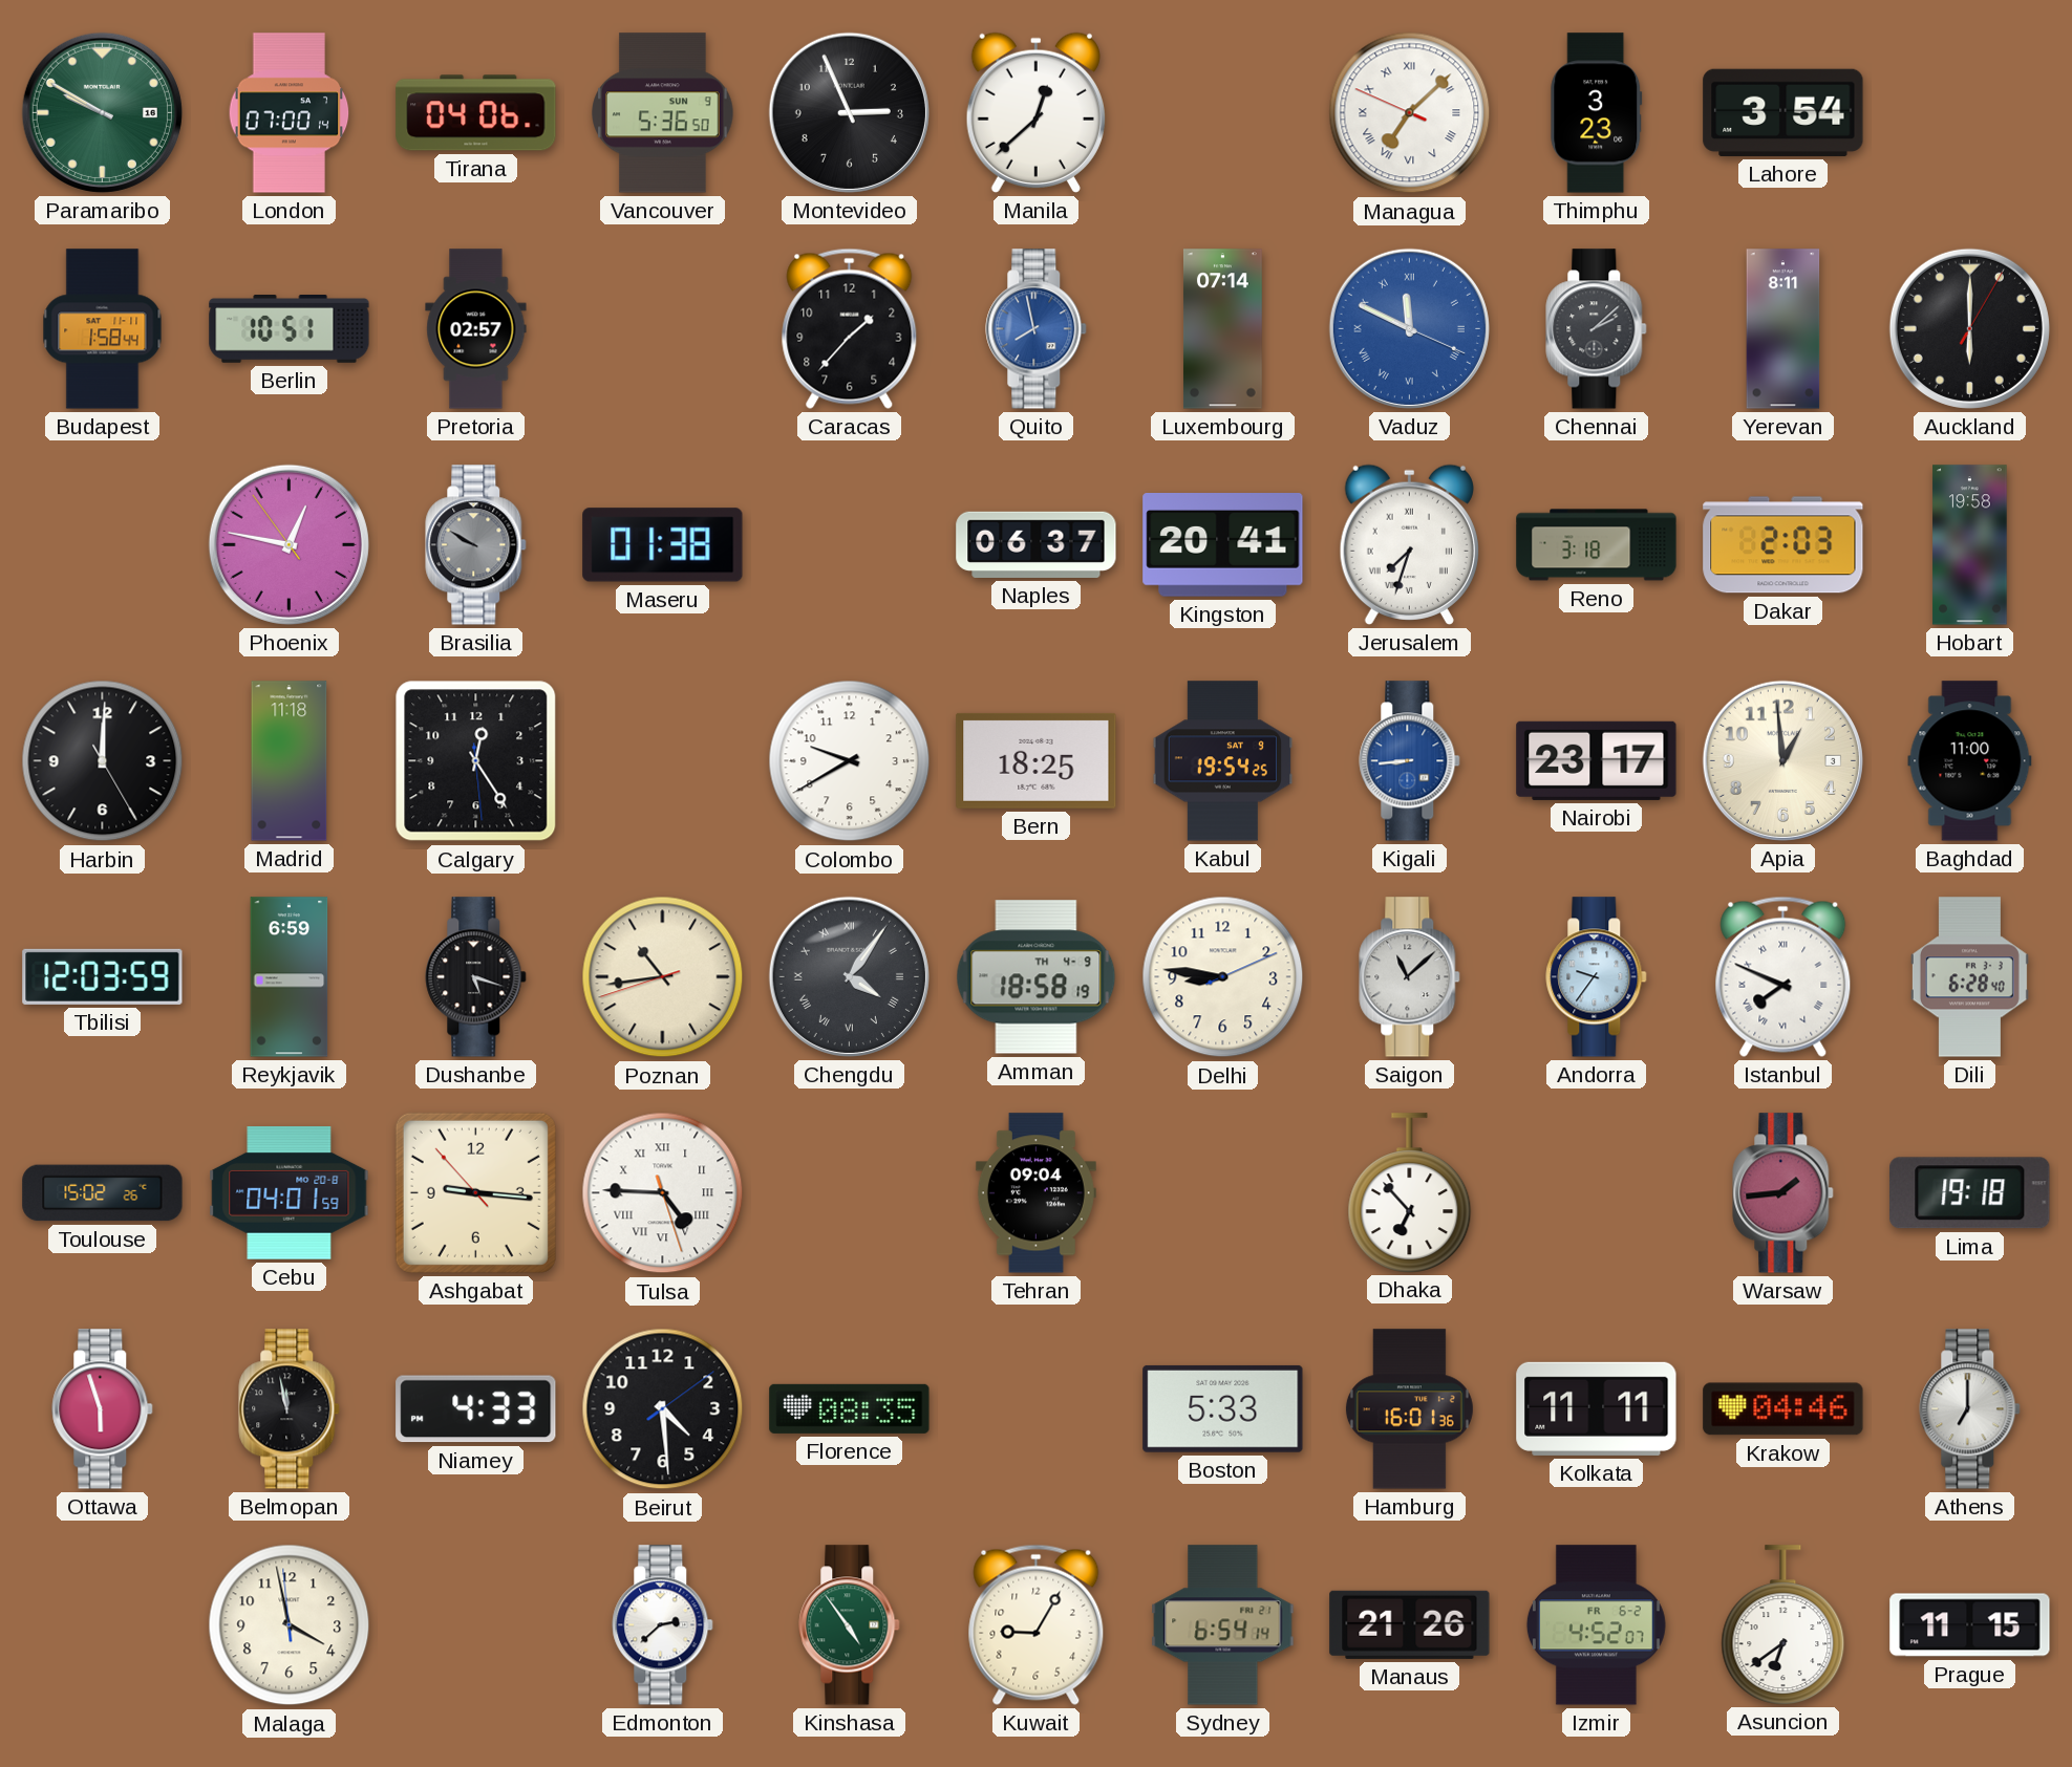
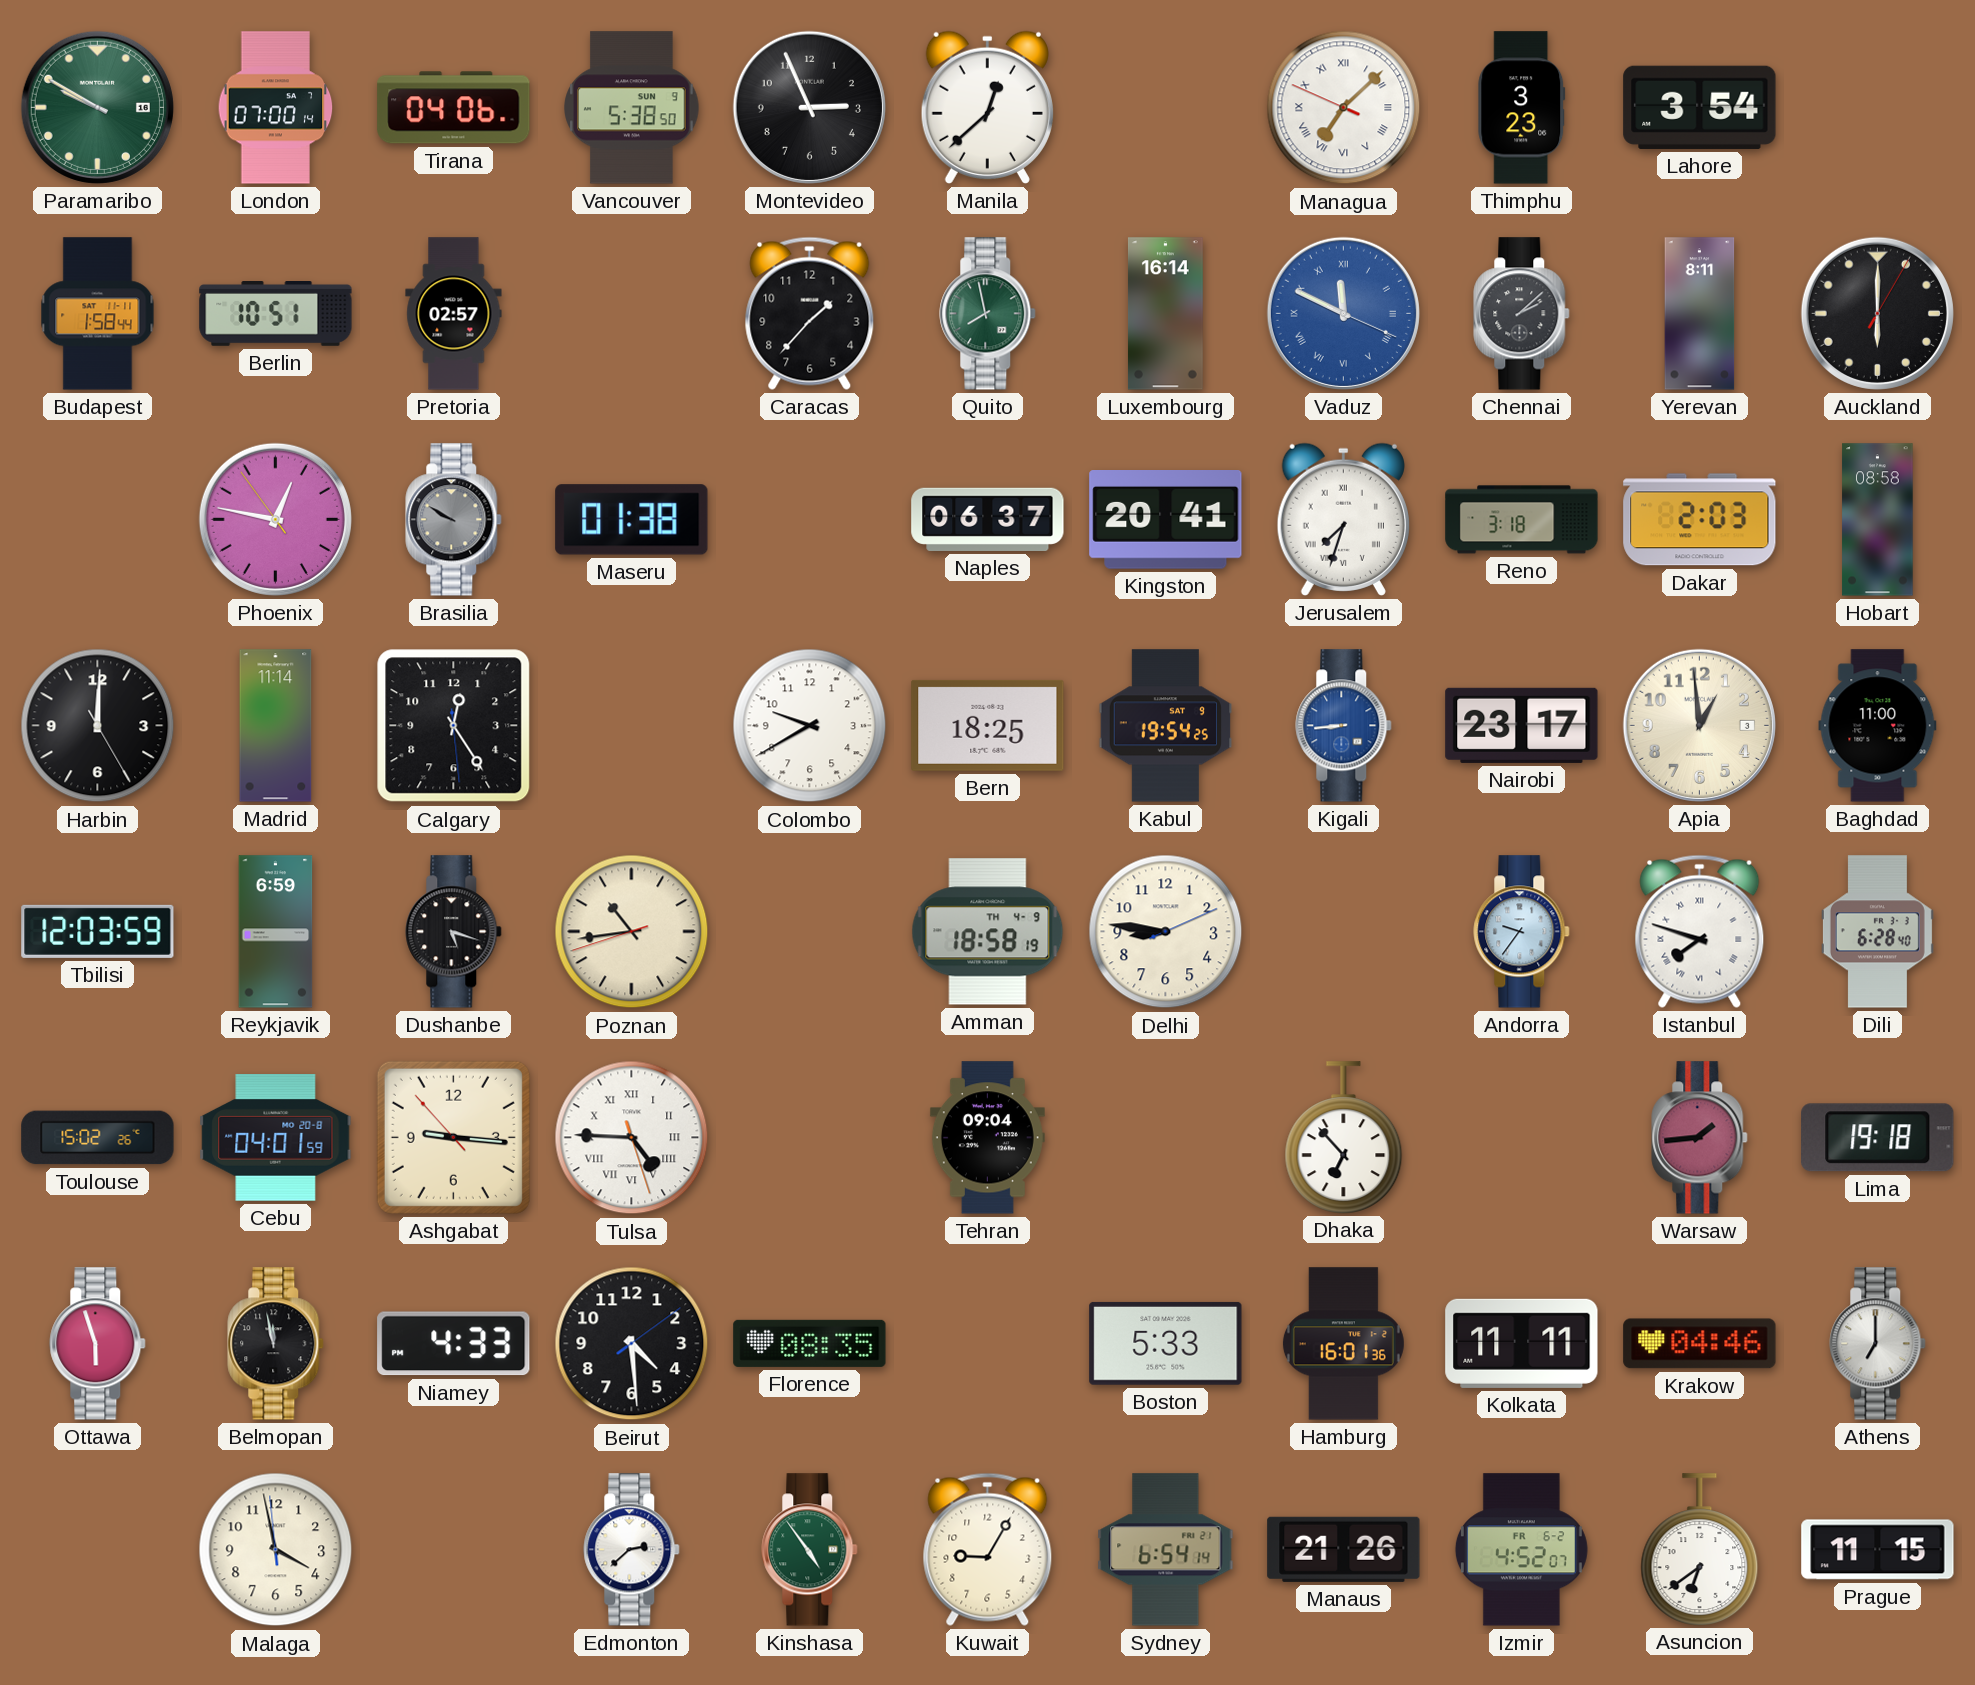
Vancouver: 5:36 -> 5:38 (632, 108)
Quito dial: blue -> green (988, 314)
Luxembourg: 07:14 -> 16:14 (1165, 314)
Hobart: 19:58 -> 08:58 (1878, 520)
Madrid: 11:18 -> 11:14 (276, 726)
Chengdu: 4:06 -> none (849, 976)
Saigon: 11:08 -> none (1410, 977)
Istanbul: 7:49 -> 7:48 (1700, 931)
